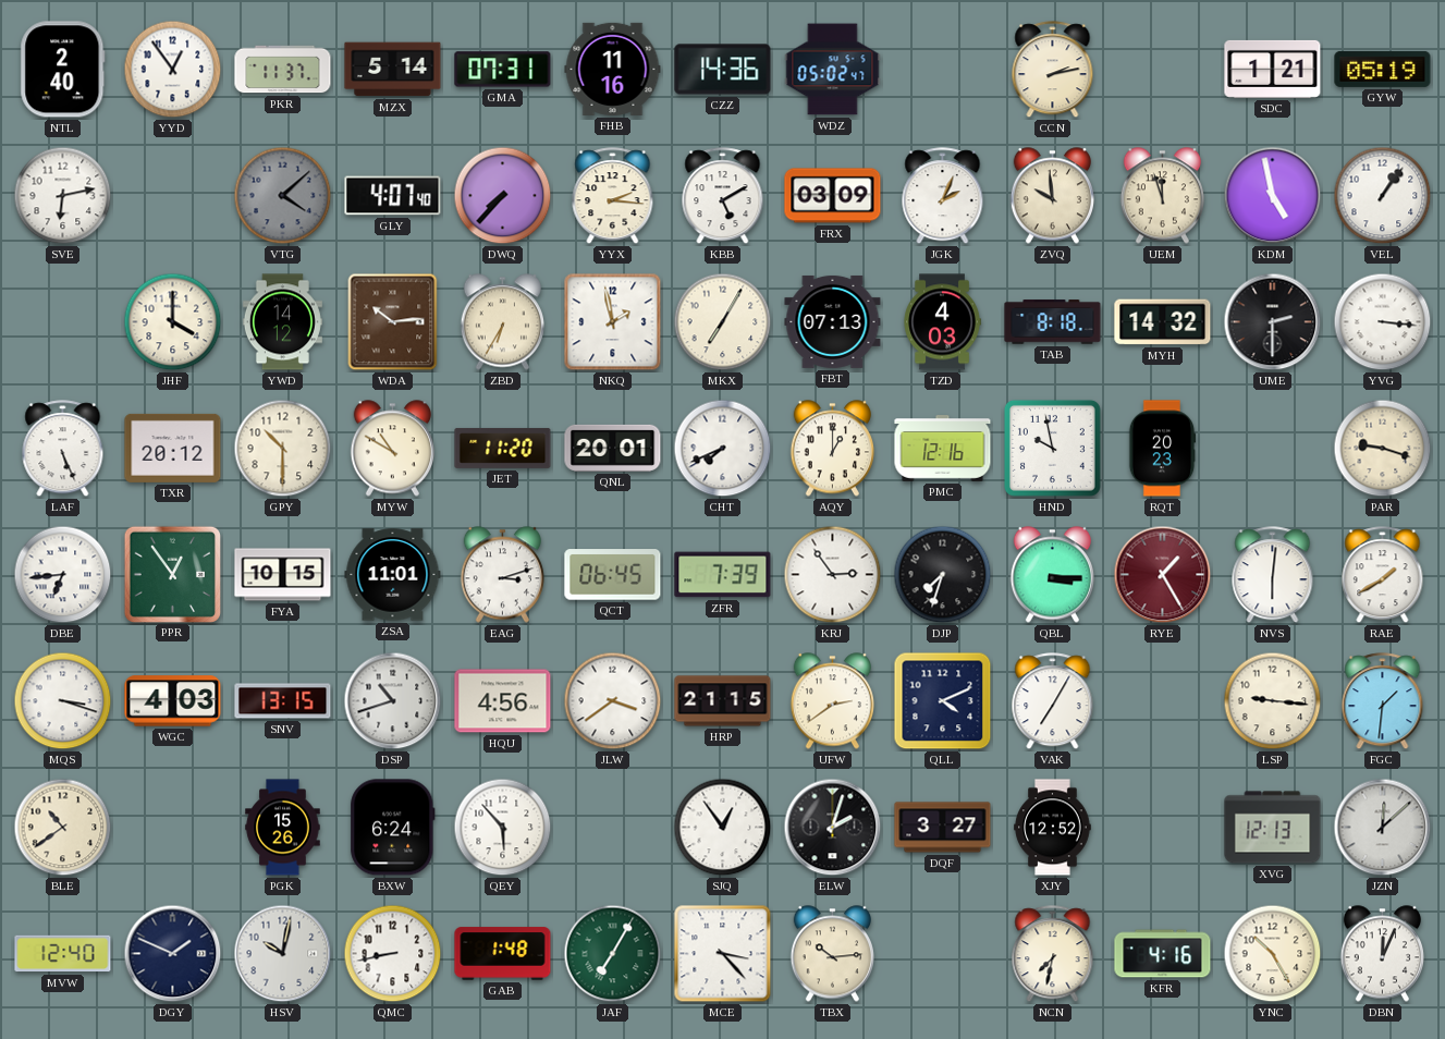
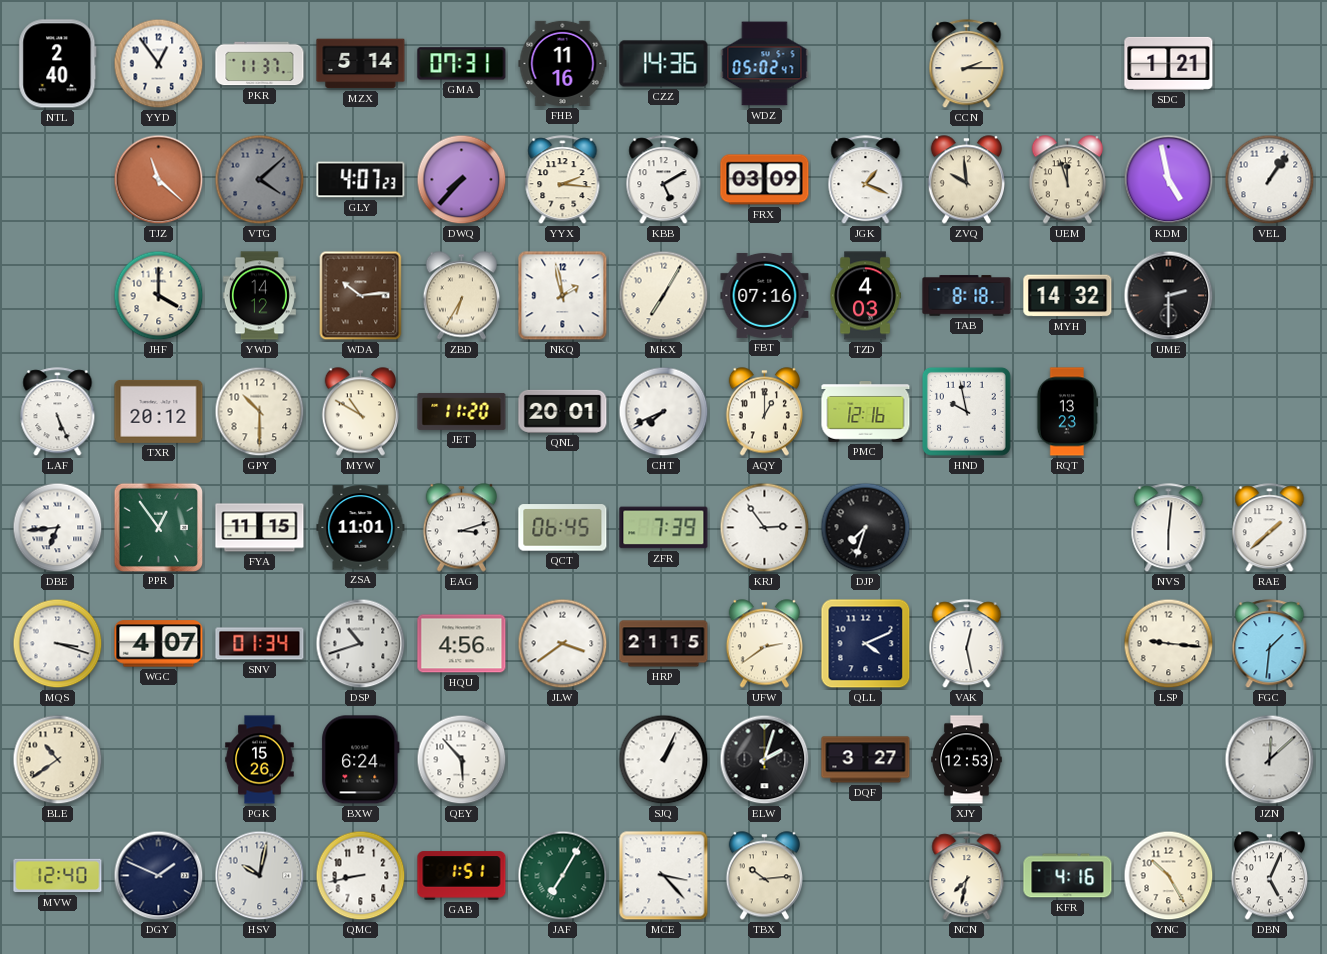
CCN: 2:13 -> 2:15 (967, 64)
GYW: 05:19 -> none (1383, 69)
SVE: 6:13 -> none (63, 196)
TJZ: none -> 11:22 (159, 180)
GLY: 4:07:40 -> 4:07:23 (361, 180)
JGK: 2:04 -> 1:19 (866, 180)
FBT: 07:13 -> 07:16 (765, 295)
YVG: 3:16 -> none (1383, 322)
RQT: 20:23 -> 13:23 (1067, 412)
PAR: 9:18 -> none (1383, 449)
FYA: 10:15 -> 11:15 (260, 528)
QBL: 3:15 -> none (1052, 575)
RYE: 1:25 -> none (1163, 575)
RAE: 1:40 -> 1:38 (1270, 528)
WGC: 4:03 -> 4:07 (159, 644)
SNV: 13:15 -> 01:34 (260, 644)
VAK: 7:05 -> 12:28 (967, 644)
SJQ: 12:54 -> 1:04 (664, 760)
XJY: 12:52 -> 12:53 (967, 760)
XVG: 12:13 -> none (1273, 828)
GAB: 1:48 -> 1:51 (462, 876)
DBN: 12:04 -> 5:04 (1269, 876)
